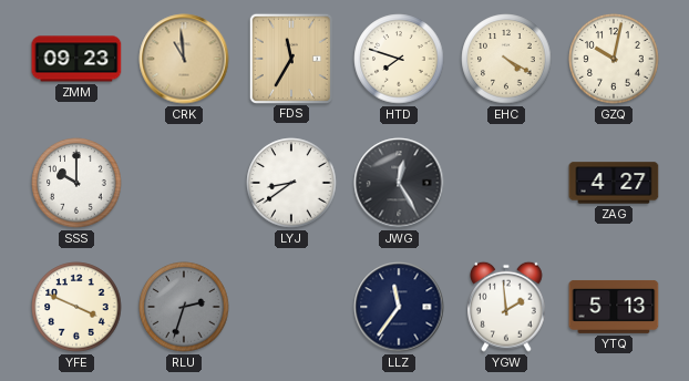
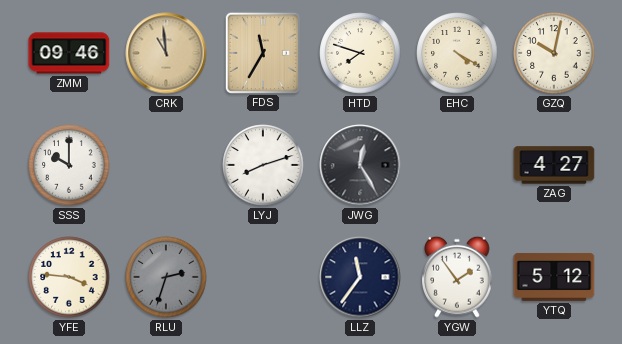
ZMM: 09:23 -> 09:46 (69, 53)
LYJ: 8:39 -> 8:12 (263, 165)
YFE: 3:49 -> 3:46 (69, 277)
YGW: 1:59 -> 1:54 (457, 277)
YTQ: 5:13 -> 5:12 (554, 277)
